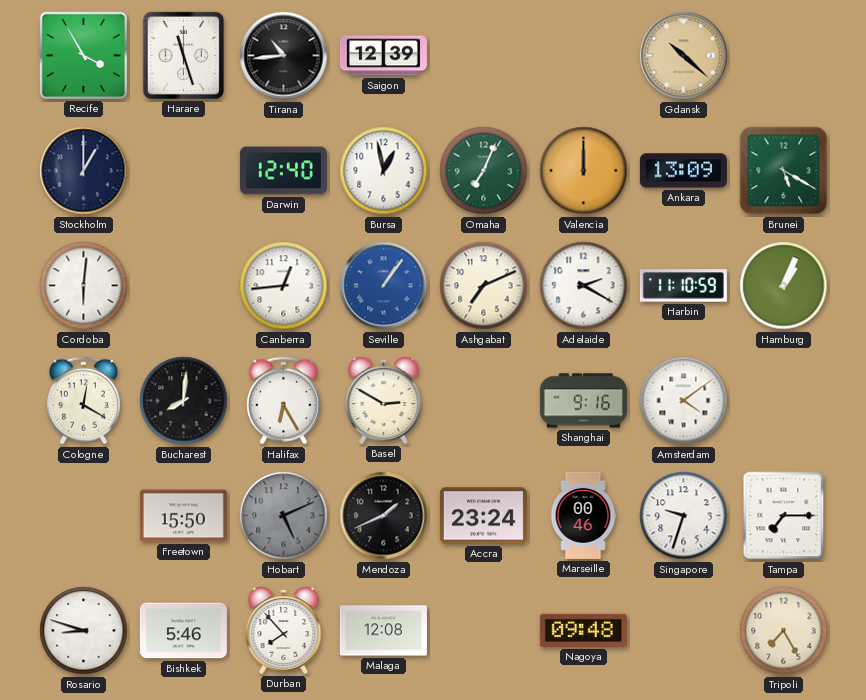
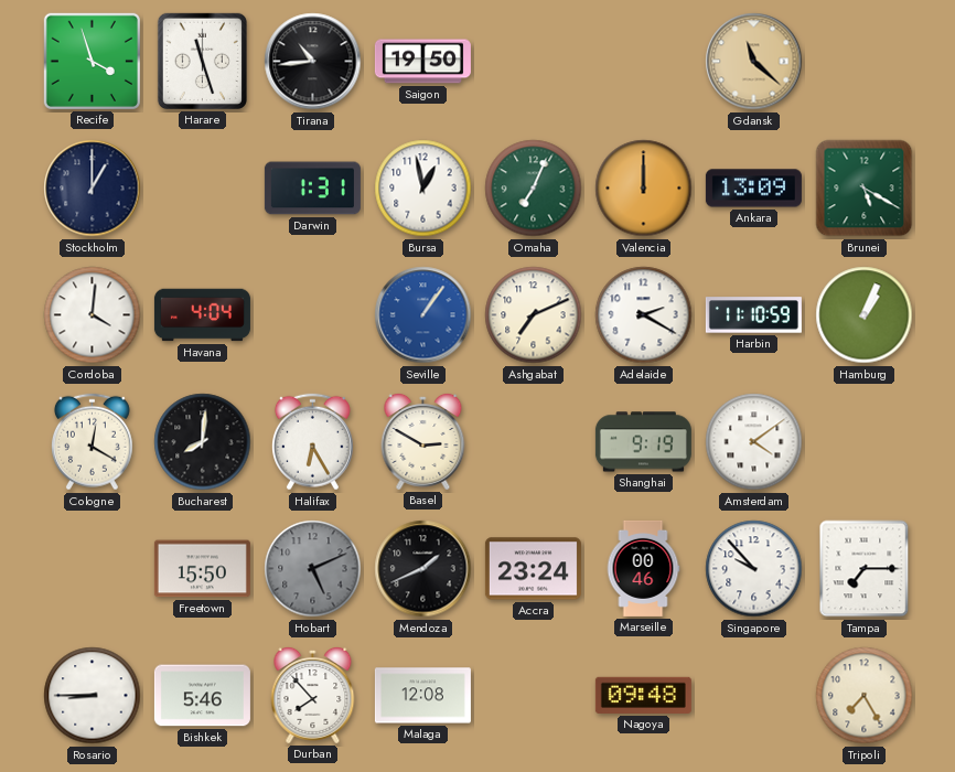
Recife: 3:55 -> 3:57 (92, 61)
Saigon: 12:39 -> 19:50 (422, 62)
Gdansk: 10:22 -> 11:22 (754, 62)
Darwin: 12:40 -> 1:31 (312, 189)
Cordoba: 6:01 -> 4:01 (93, 315)
Havana: none -> 4:04 (202, 315)
Canberra: 12:44 -> none (284, 286)
Shanghai: 9:16 -> 9:19 (643, 442)
Singapore: 9:33 -> 9:53 (754, 569)
Rosario: 8:48 -> 8:45 (93, 696)
